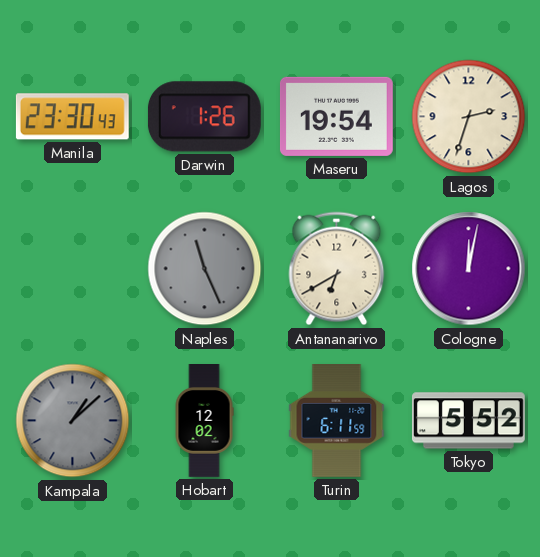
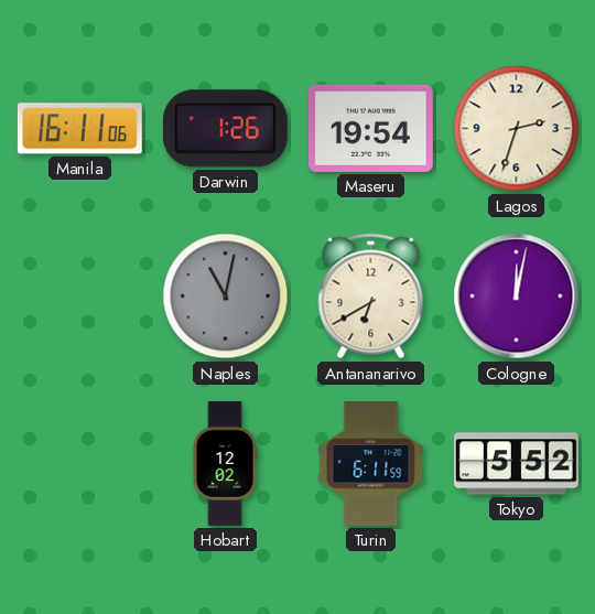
Manila: 23:30 -> 16:11 (79, 129)
Naples: 11:26 -> 11:02 (226, 297)
Kampala: 1:08 -> none (73, 421)
